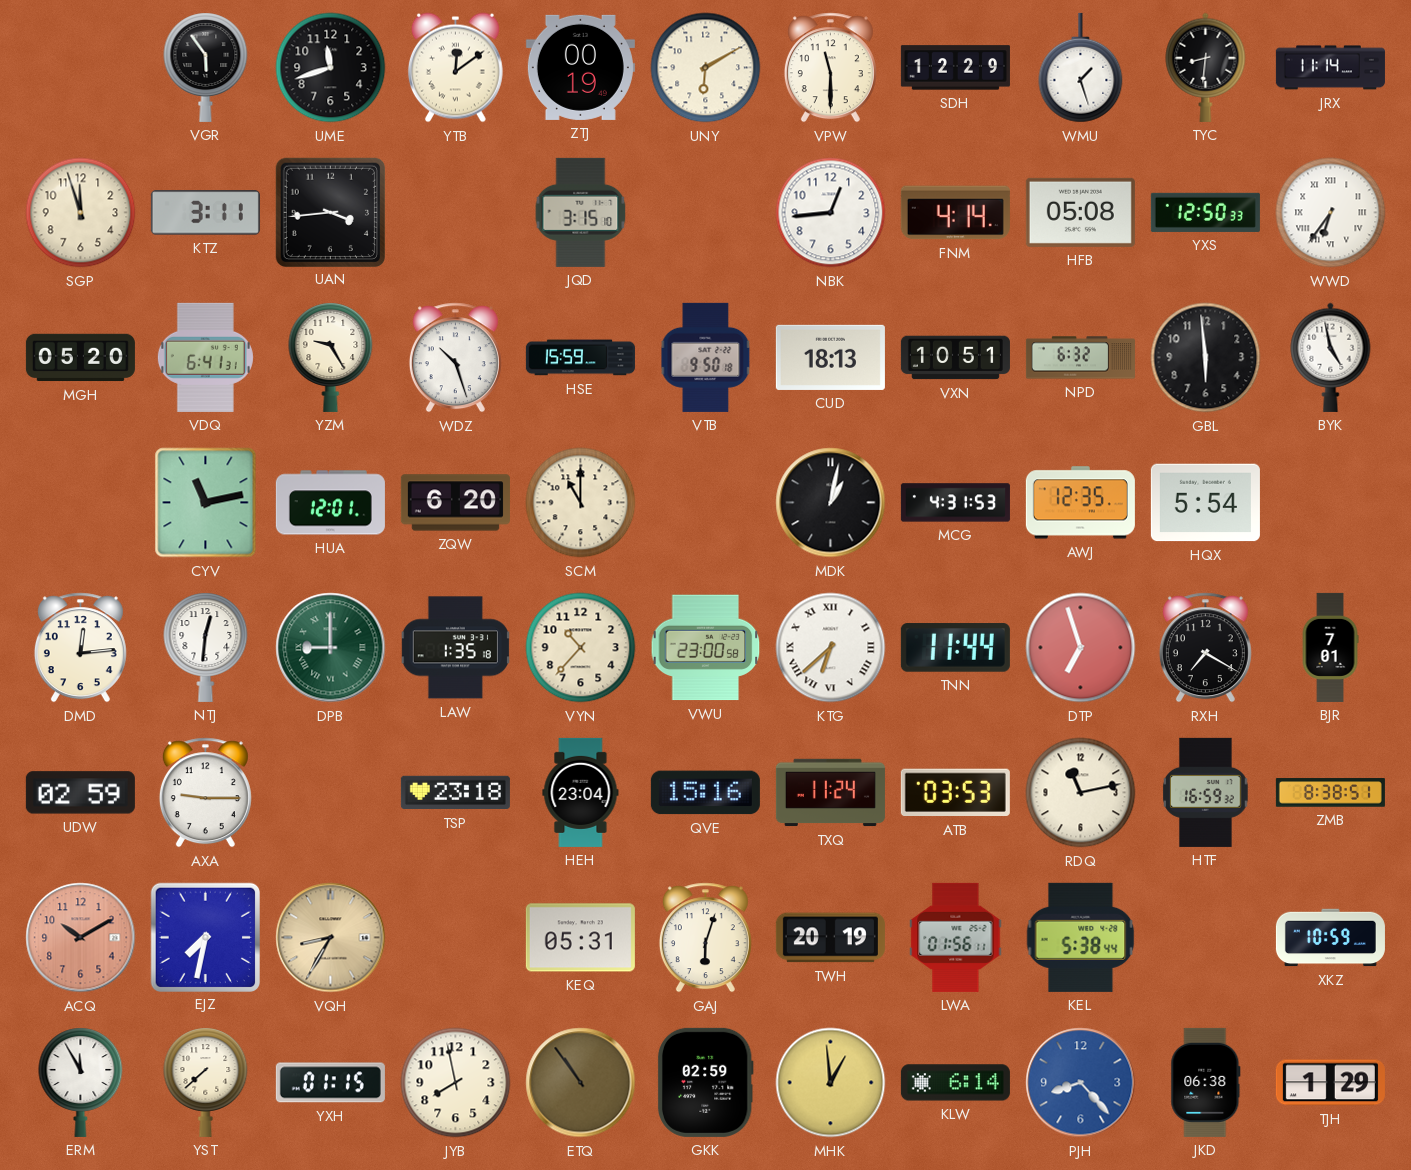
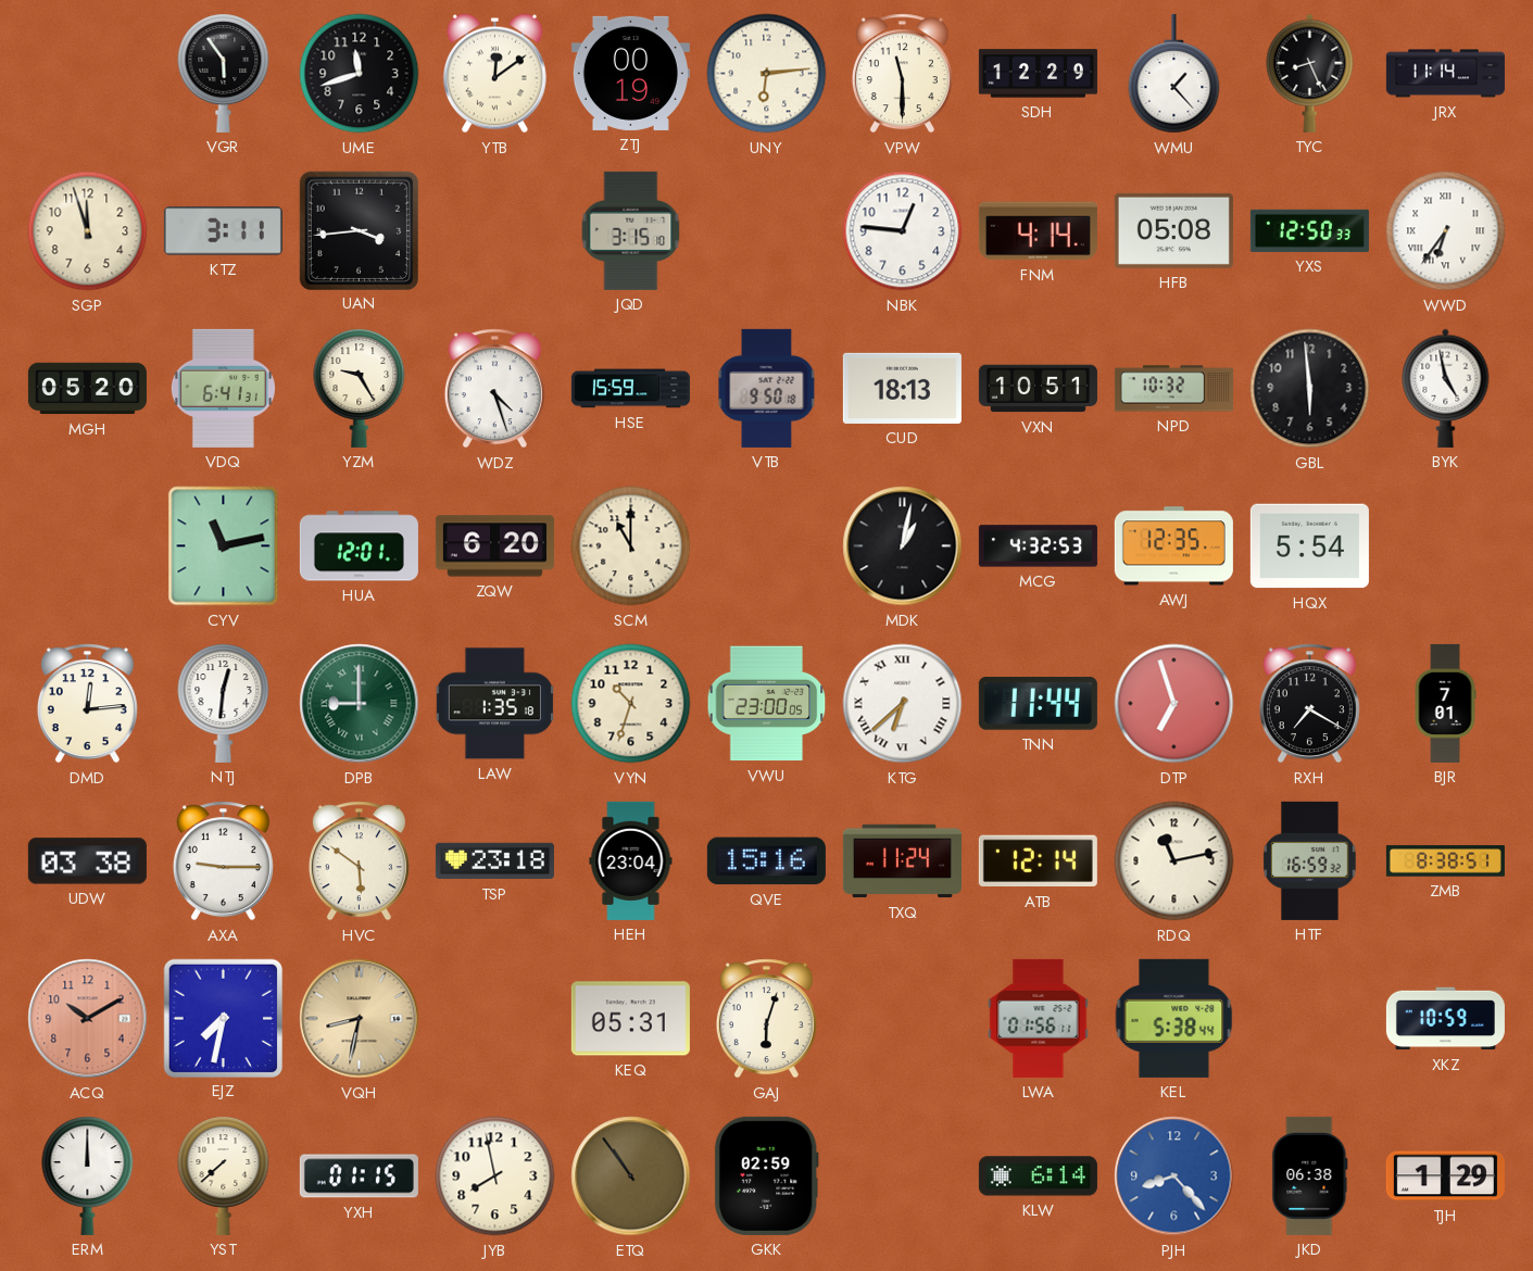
UNY: 6:10 -> 6:14 (767, 74)
WMU: 1:27 -> 1:23 (1174, 74)
TYC: 8:31 -> 8:26 (1310, 73)
NBK: 12:44 -> 12:46 (903, 231)
WDZ: 10:27 -> 4:27 (494, 389)
NPD: 6:32 -> 10:32 (1173, 389)
MCG: 4:31 -> 4:32 (1038, 546)
VYN: 10:37 -> 10:33 (631, 704)
VWU: 23:00:58 -> 23:00:05 (767, 704)
UDW: 02:59 -> 03:38 (87, 861)
HVC: none -> 5:51 (359, 861)
ATB: 03:53 -> 12:14 (1038, 861)
VQH: 8:35 -> 8:32 (360, 1019)
TWH: 20:19 -> none (830, 938)
ERM: 11:55 -> 12:00 (88, 1175)
MHK: 12:59 -> none (831, 1083)
